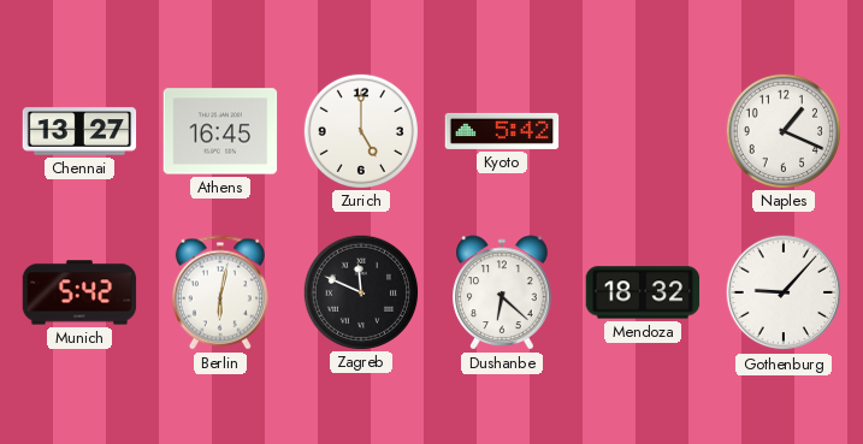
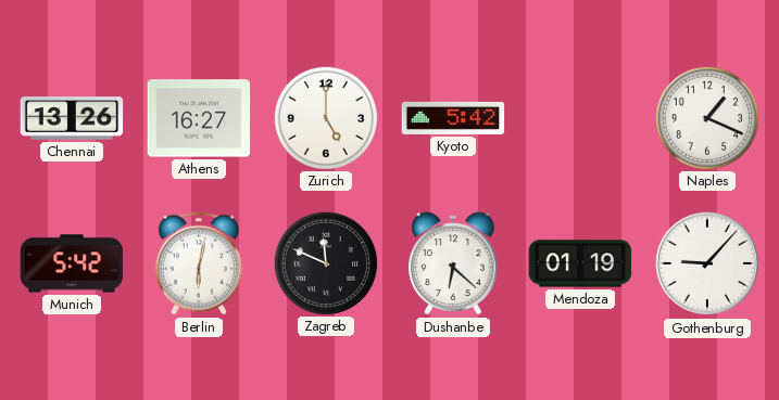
Chennai: 13:27 -> 13:26 (72, 118)
Athens: 16:45 -> 16:27 (199, 118)
Mendoza: 18:32 -> 01:19 (580, 263)
